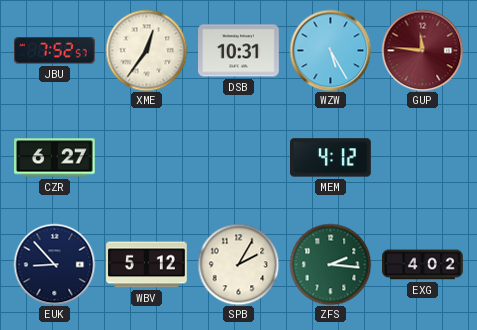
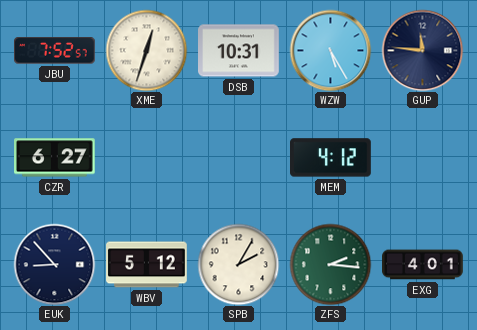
XME: 12:36 -> 12:33 (146, 50)
GUP dial: burgundy -> navy (422, 50)
EXG: 4:02 -> 4:01 (423, 265)
